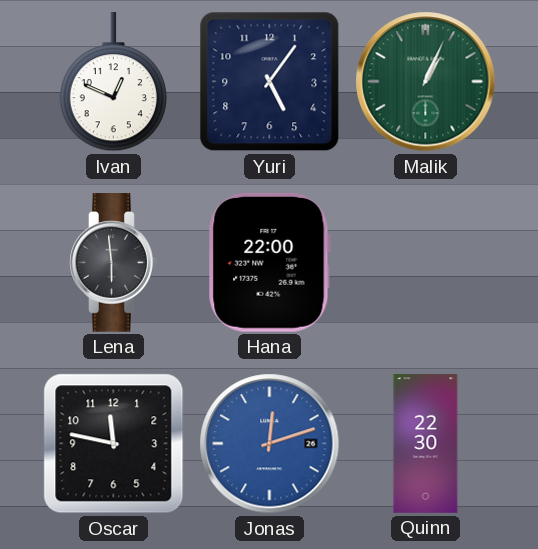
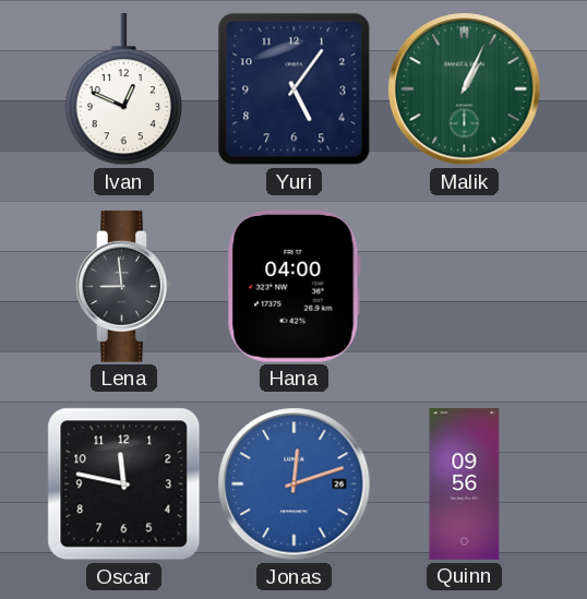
Lena: 5:59 -> 8:59 (124, 287)
Hana: 22:00 -> 04:00 (293, 286)
Quinn: 22:30 -> 09:56 (465, 484)
